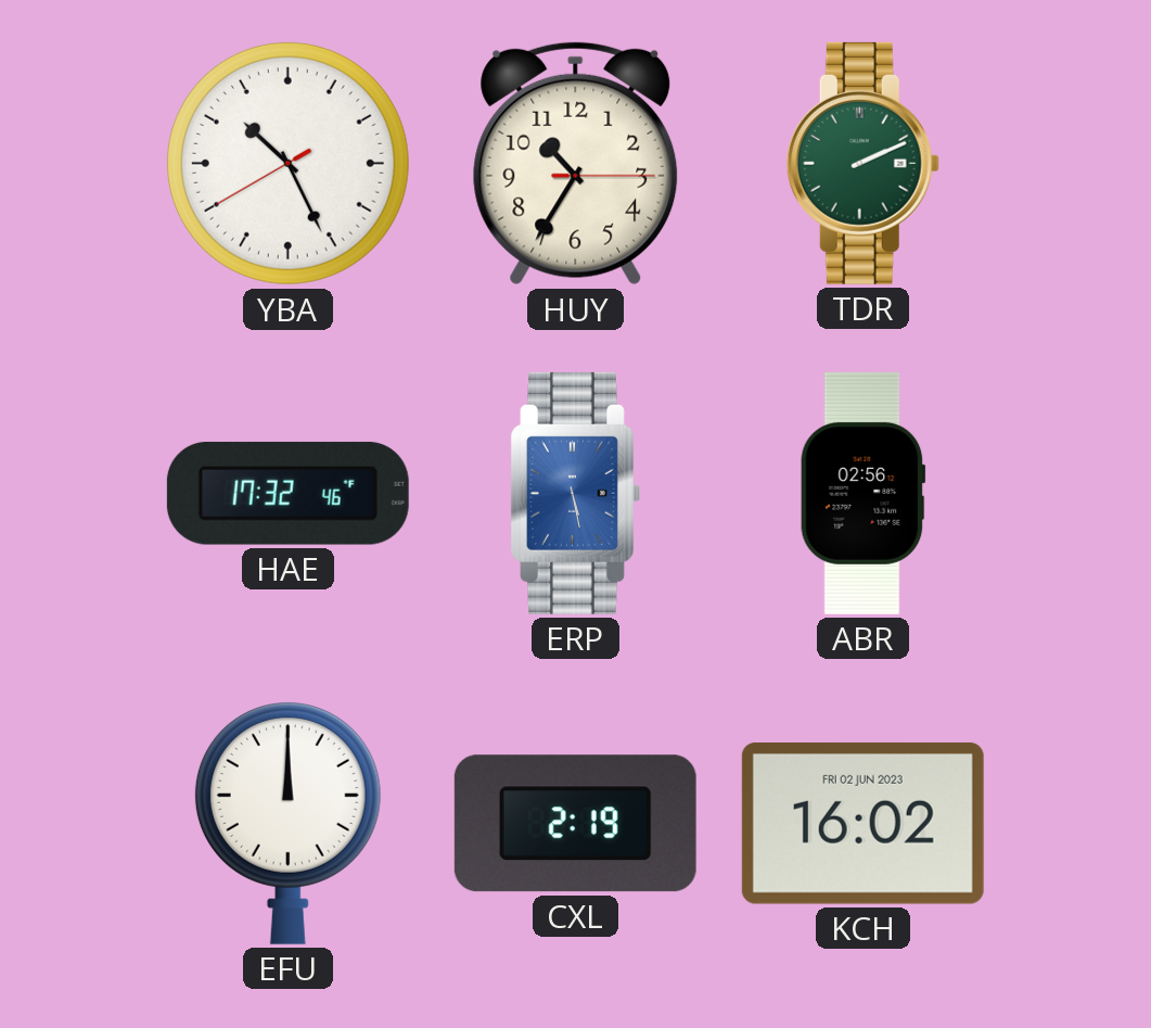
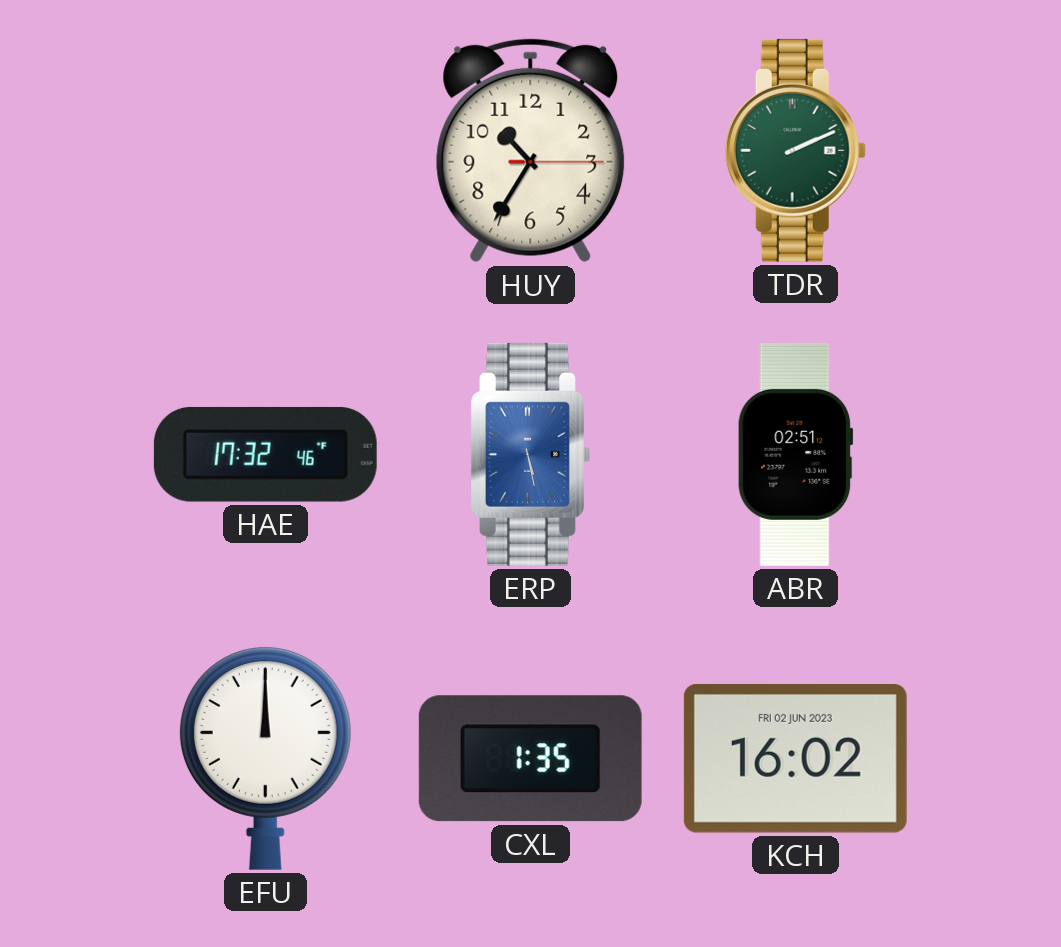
YBA: 10:25 -> none (287, 163)
ABR: 02:56 -> 02:51 (795, 454)
CXL: 2:19 -> 1:35 (530, 759)
